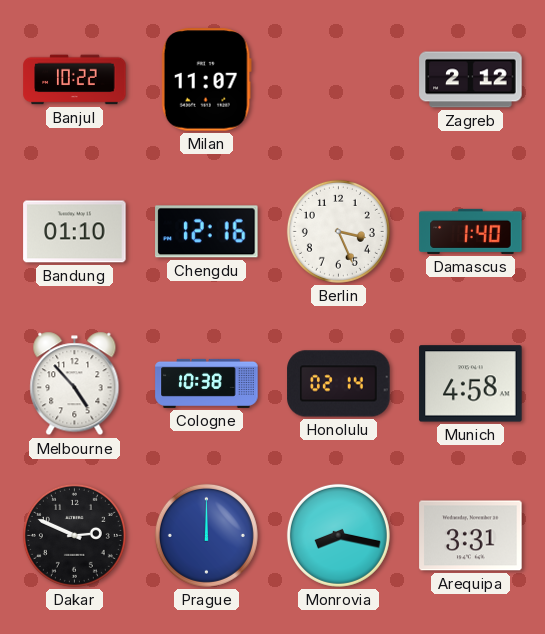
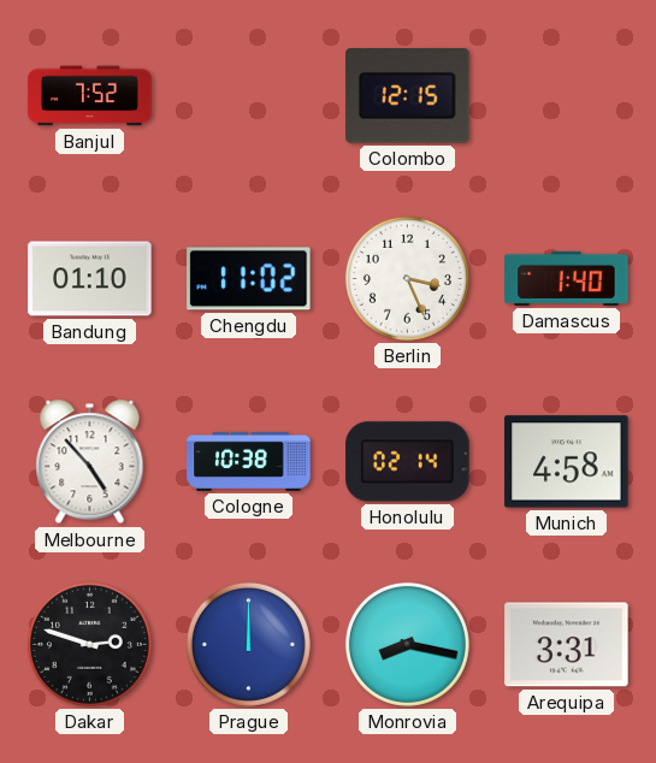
Banjul: 10:22 -> 7:52 (90, 96)
Milan: 11:07 -> none (206, 80)
Colombo: none -> 12:15 (408, 96)
Zagreb: 2:12 -> none (471, 80)
Chengdu: 12:16 -> 11:02 (249, 279)
Dakar: 2:49 -> 2:48 (89, 644)
